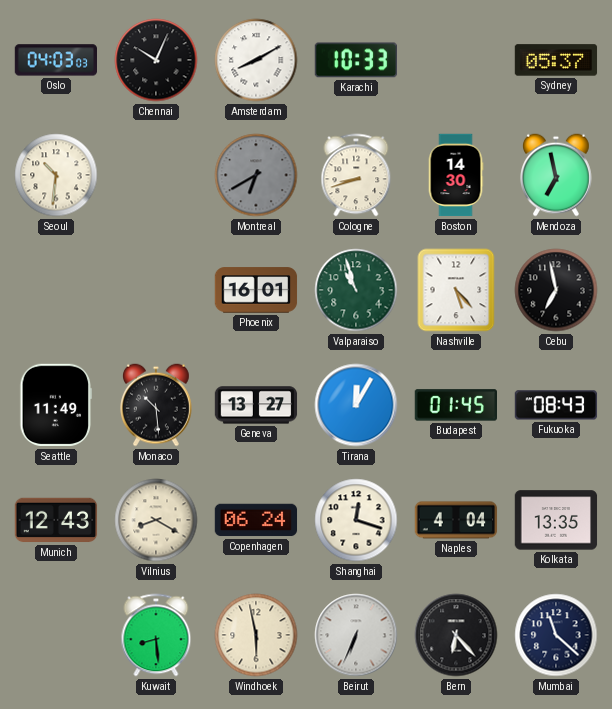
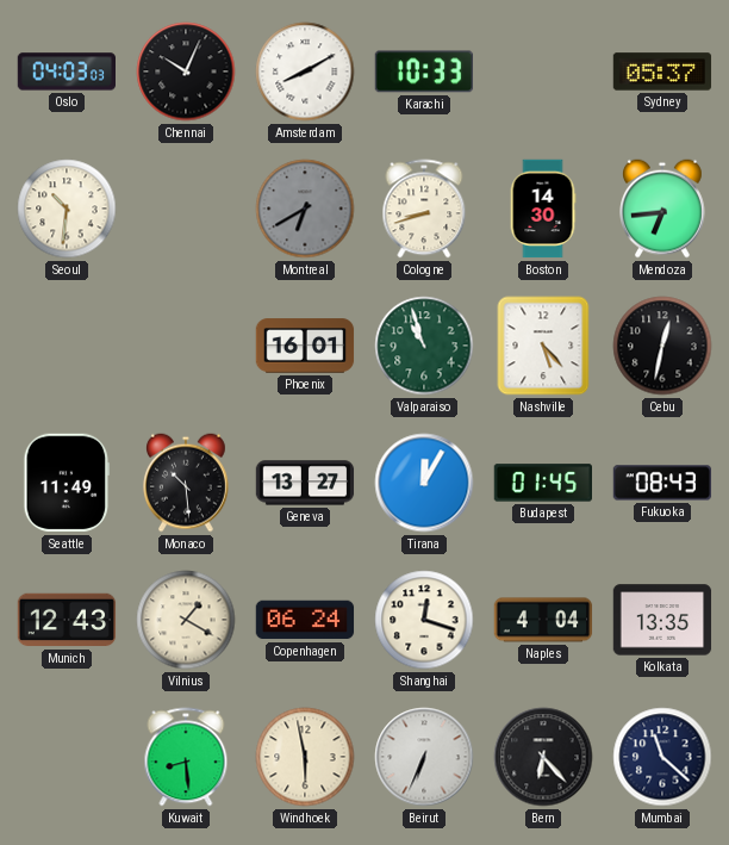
Mendoza: 6:58 -> 6:44 (663, 209)
Cebu: 6:58 -> 12:32 (662, 346)
Vilnius: 8:20 -> 1:20 (186, 620)
